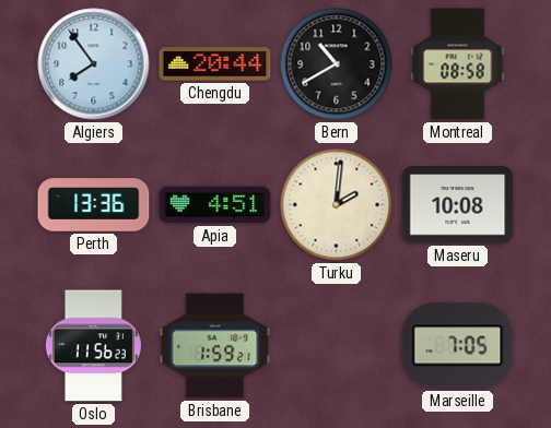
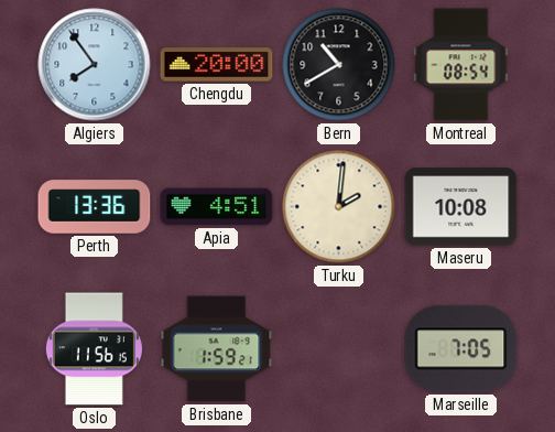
Chengdu: 20:44 -> 20:00 (217, 65)
Montreal: 08:58 -> 08:54 (461, 65)
Oslo: 11:56:23 -> 11:56:15 (94, 349)
